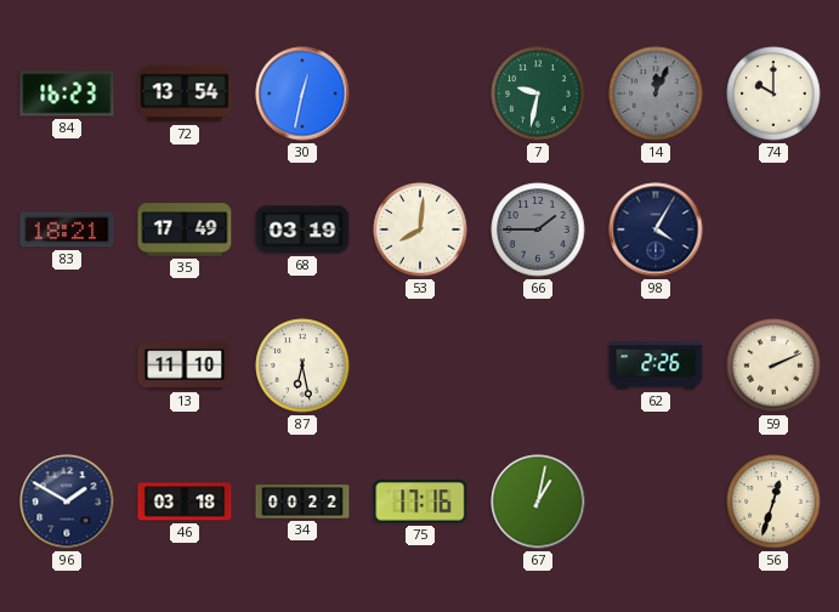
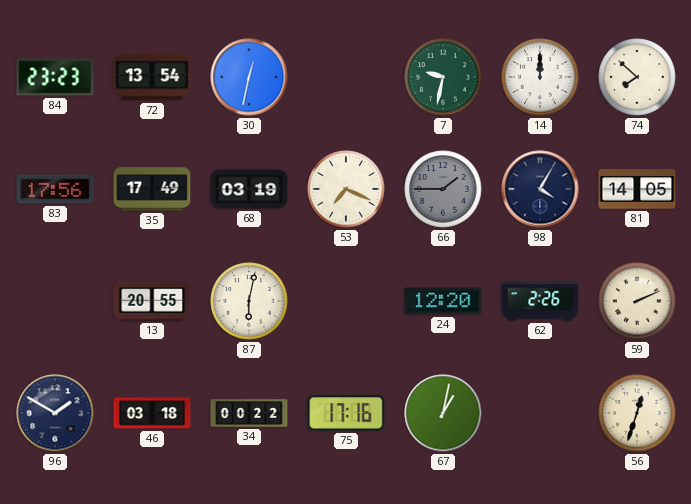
84: 16:23 -> 23:23 (55, 77)
14: 12:04 -> 12:00 (540, 77)
14 dial: grey -> white (540, 77)
74: 10:00 -> 7:52 (637, 77)
83: 18:21 -> 17:56 (55, 189)
53: 8:01 -> 7:19 (346, 189)
81: none -> 14:05 (637, 189)
13: 11:10 -> 20:55 (152, 301)
87: 6:28 -> 6:02 (249, 301)
24: none -> 12:20 (443, 301)
